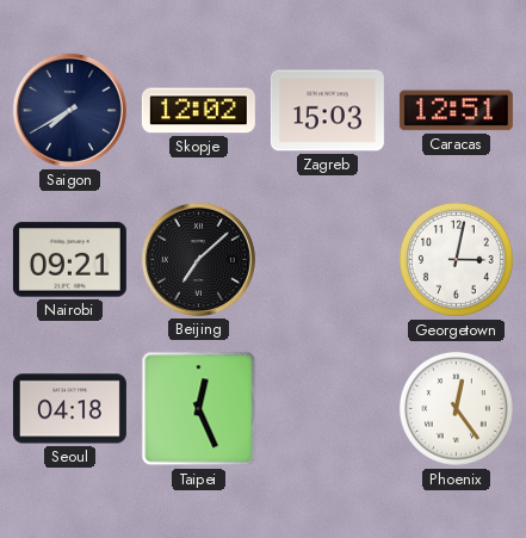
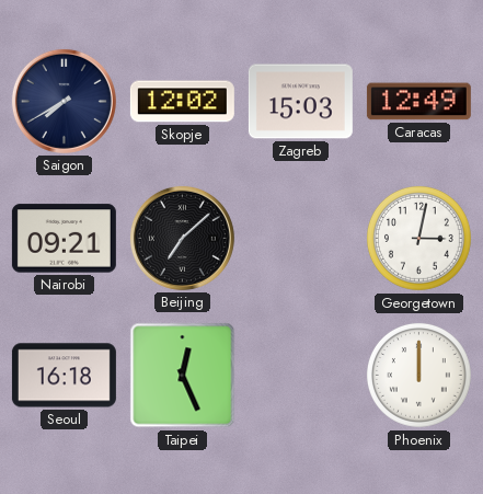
Caracas: 12:51 -> 12:49 (418, 102)
Seoul: 04:18 -> 16:18 (64, 376)
Phoenix: 12:24 -> 12:00 (419, 376)
